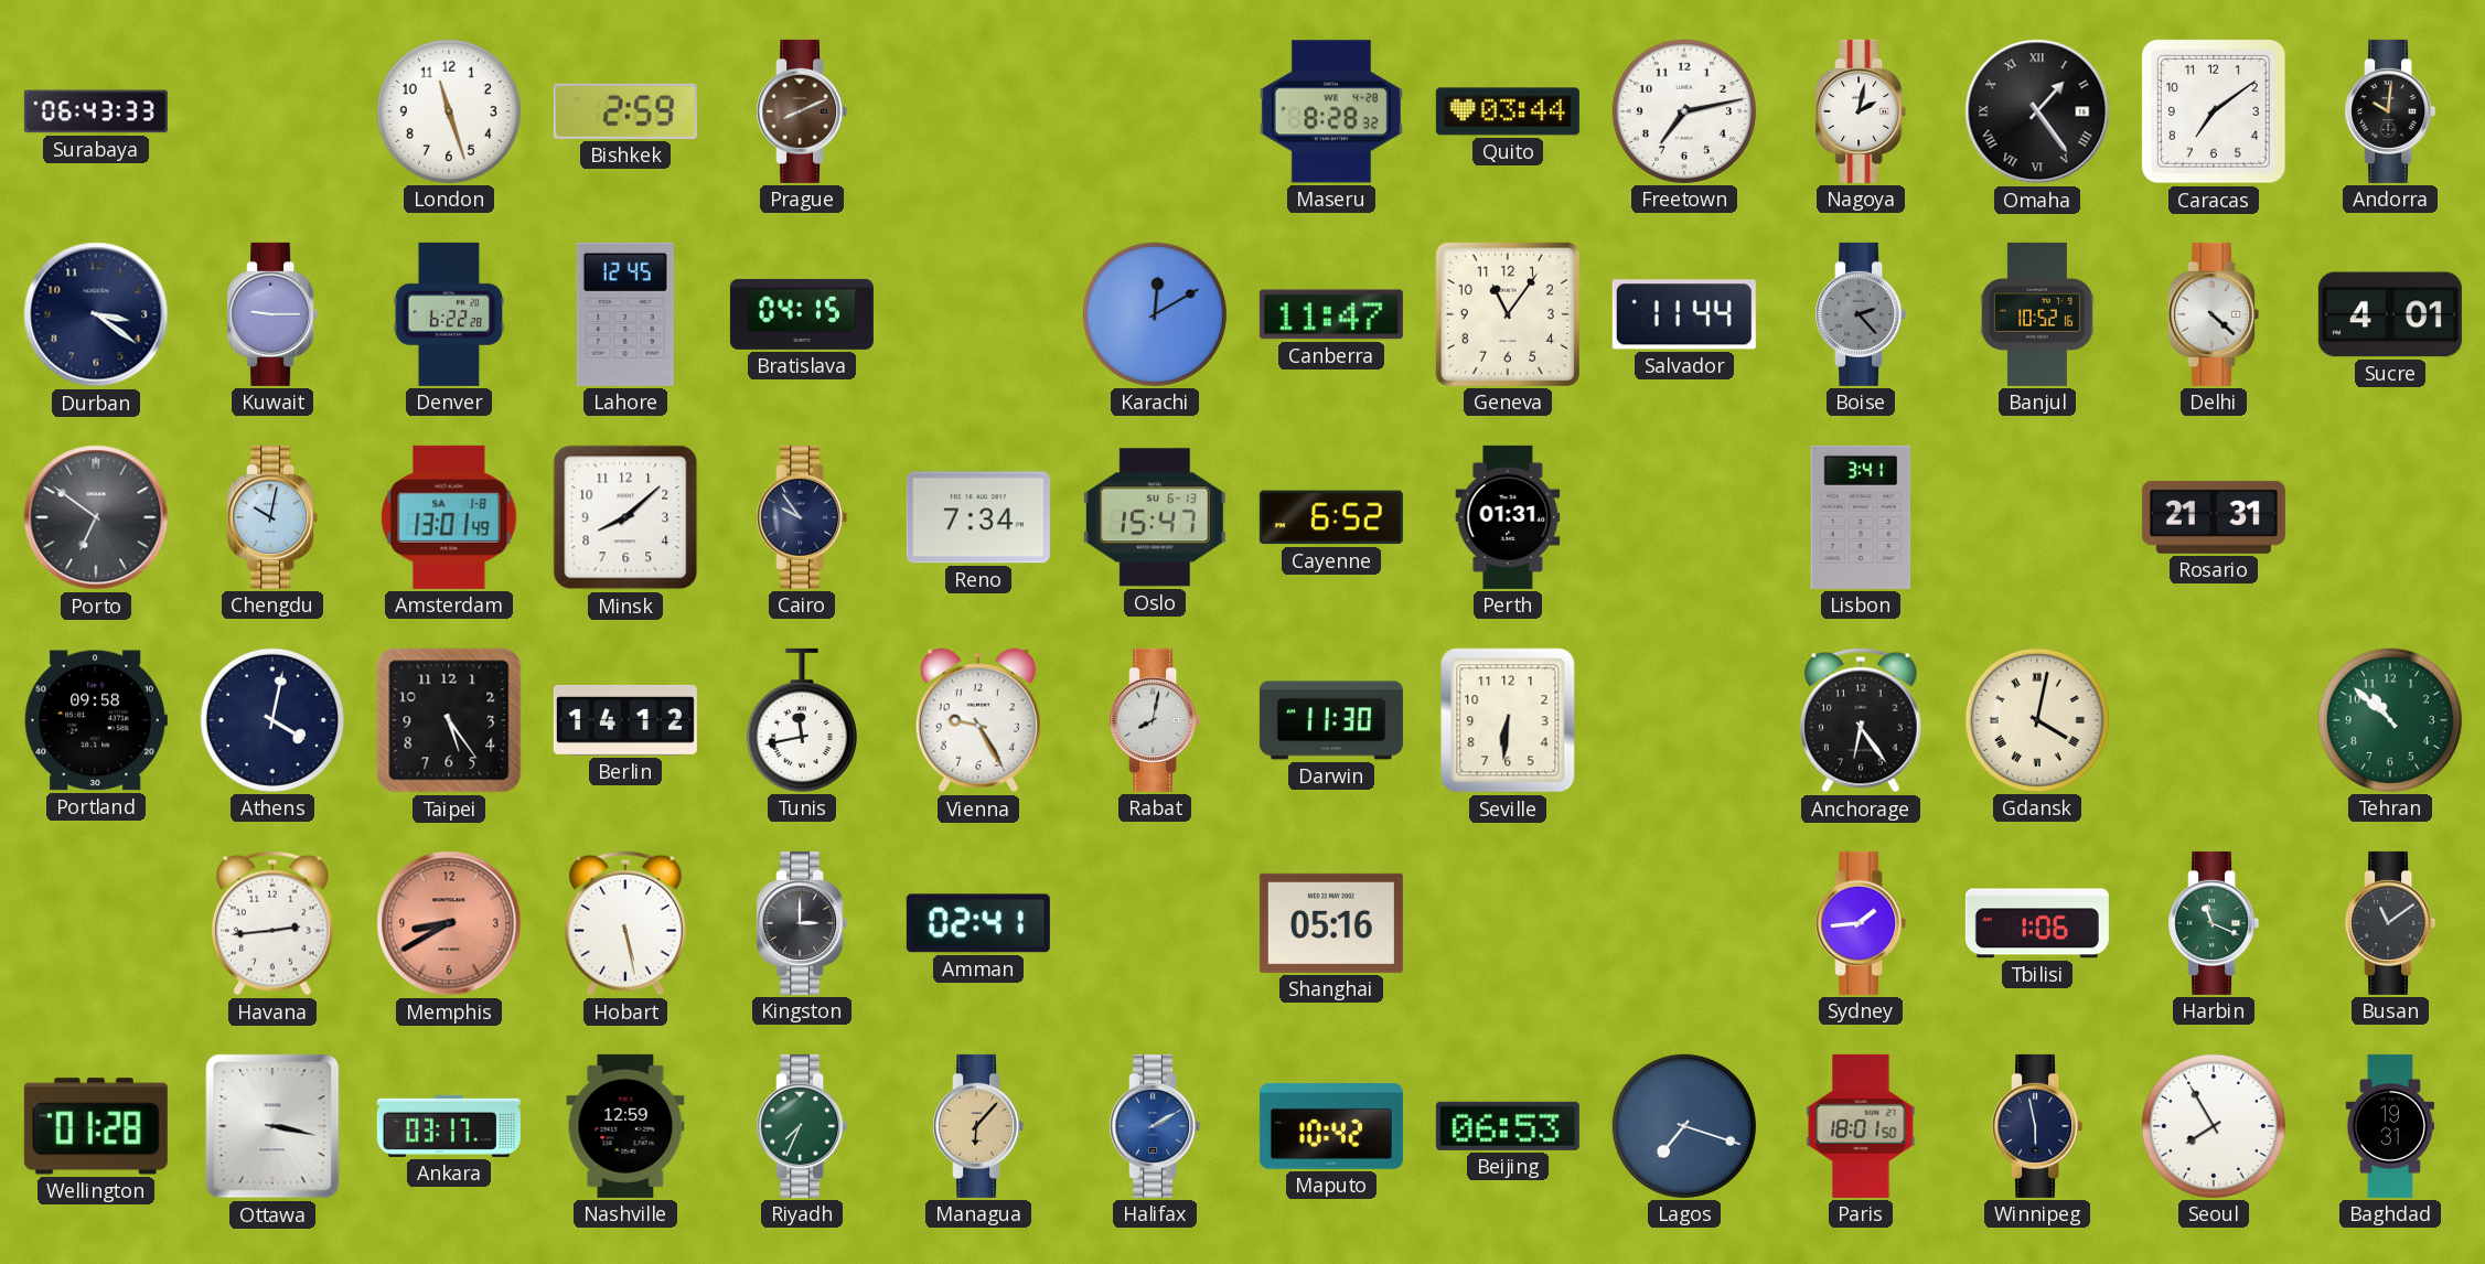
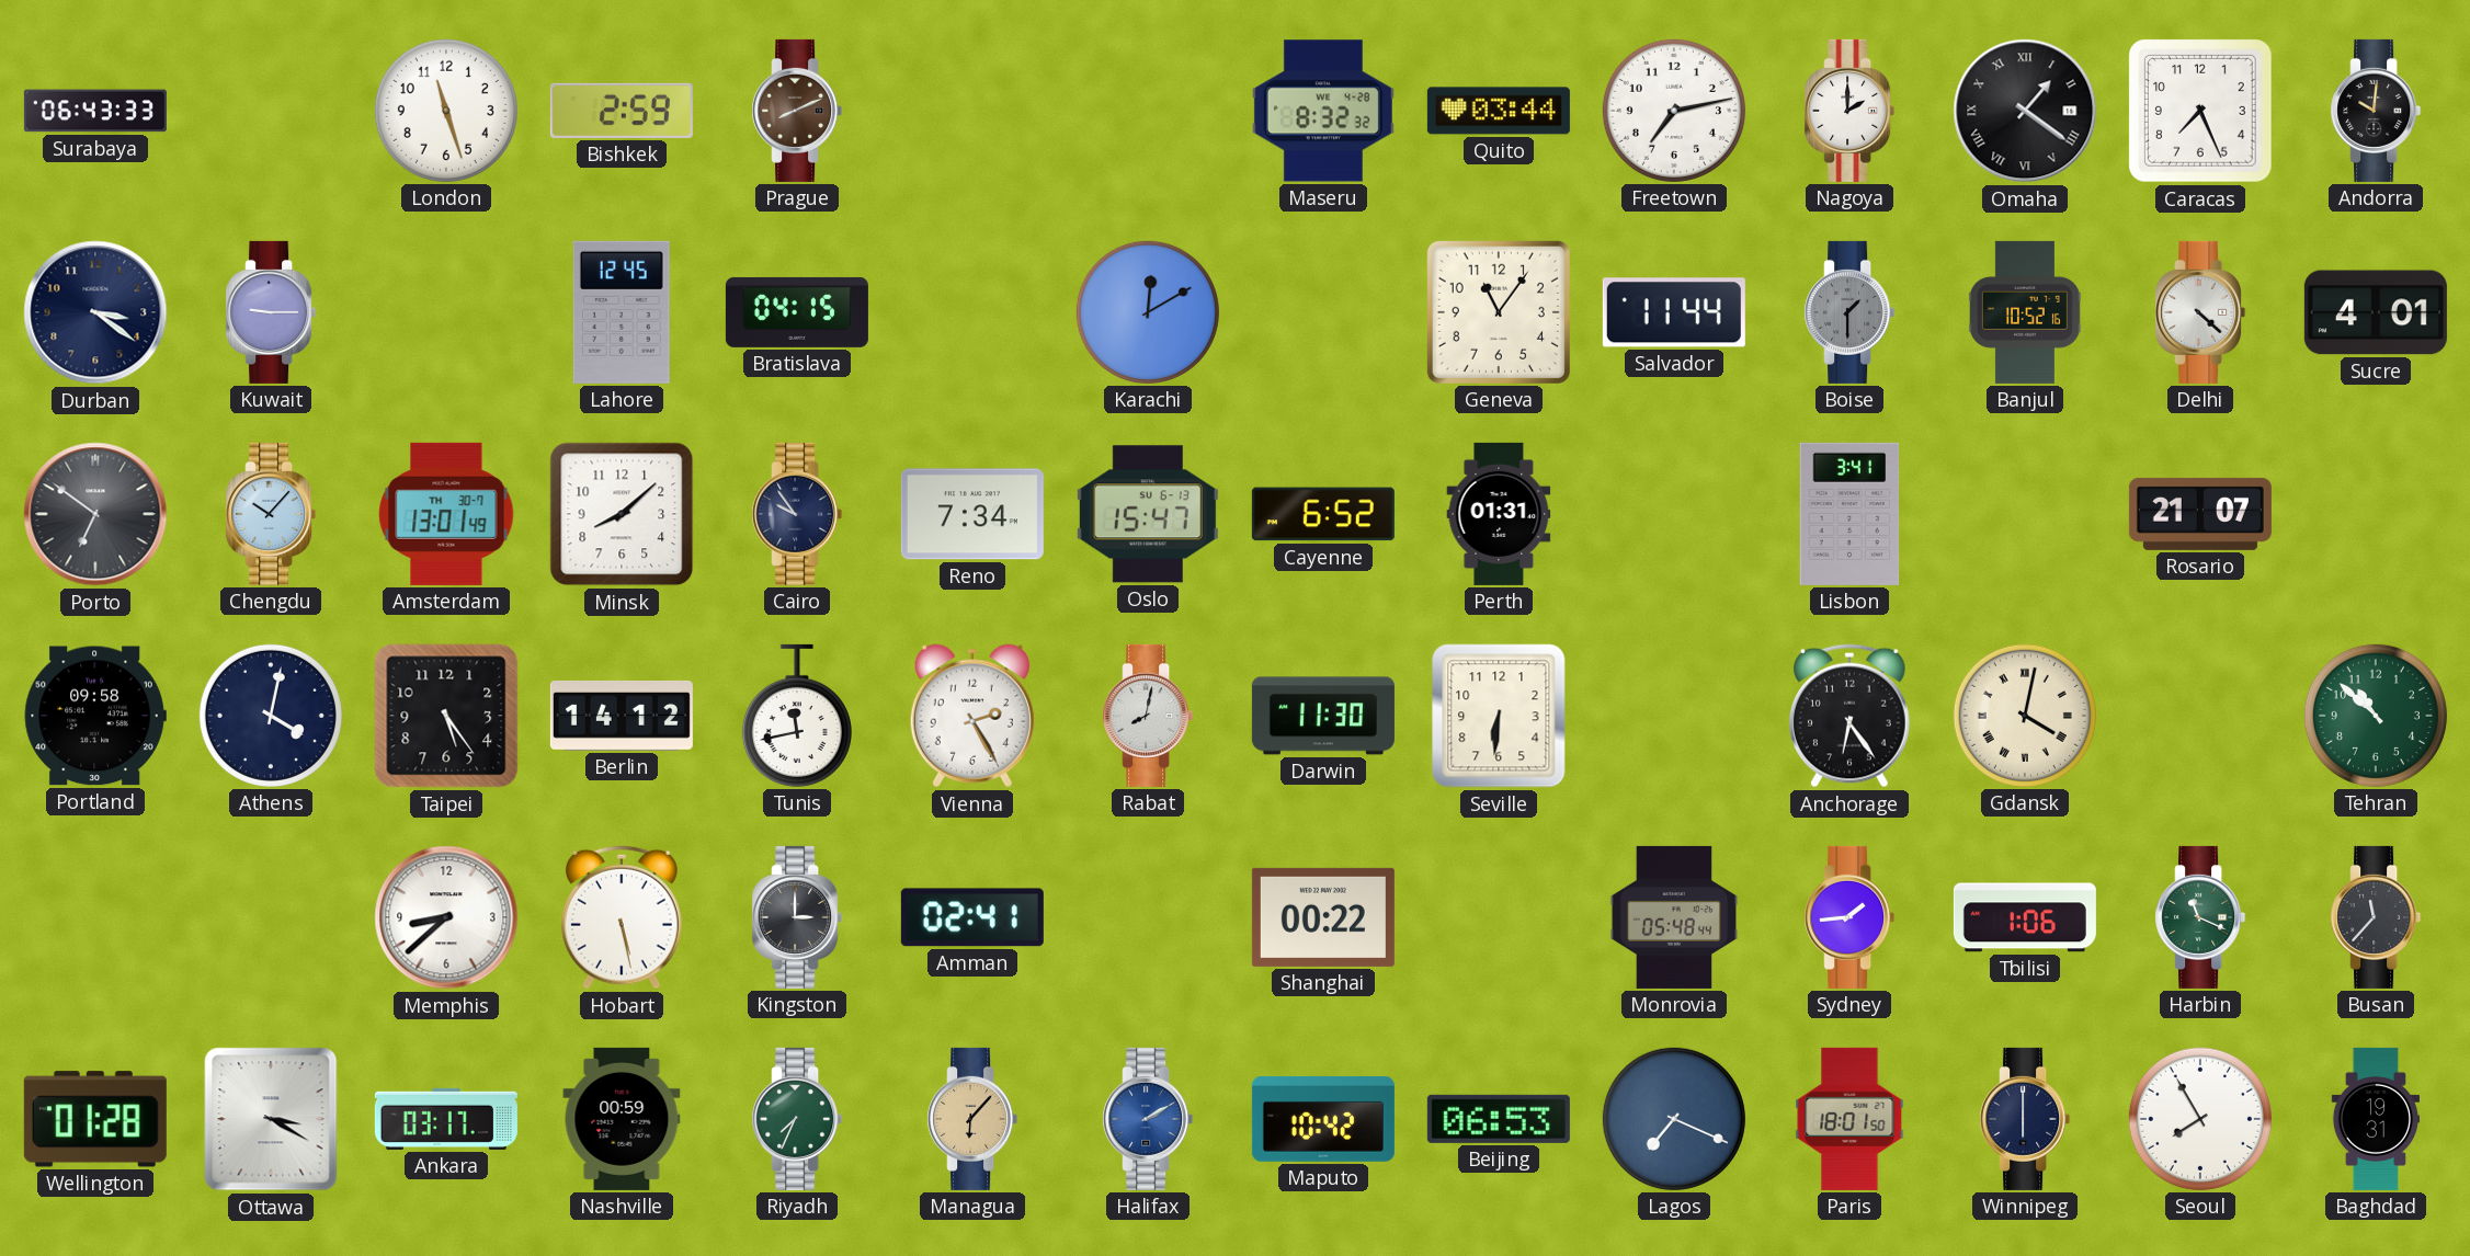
Maseru: 8:28 -> 8:32 (1323, 111)
Nagoya: 2:02 -> 2:00 (1849, 111)
Omaha: 1:24 -> 1:21 (2025, 111)
Caracas: 7:09 -> 7:26 (2201, 112)
Denver: 6:22 -> none (449, 314)
Canberra: 11:47 -> none (1331, 314)
Boise: 2:23 -> 1:30 (1849, 312)
Chengdu: 10:02 -> 10:07 (271, 514)
Amsterdam date: SA 1-8 -> TH 30-7 (446, 514)
Rosario: 21:31 -> 21:07 (2200, 514)
Vienna: 9:25 -> 2:25 (972, 716)
Havana: 2:44 -> none (272, 923)
Memphis: 8:40 -> 8:38 (446, 917)
Memphis dial: salmon -> white (446, 917)
Shanghai: 05:16 -> 00:22 (1323, 917)
Monrovia: none -> 05:48 (1674, 917)
Busan: 11:09 -> 11:37 (2376, 917)
Ottawa: 3:17 -> 3:20 (271, 1119)
Nashville: 12:59 -> 00:59 (622, 1119)
Lagos: 7:18 -> 7:19 (1674, 1119)
Winnipeg: 5:58 -> 6:00 (2025, 1119)
